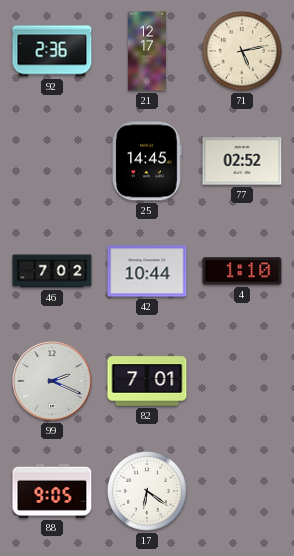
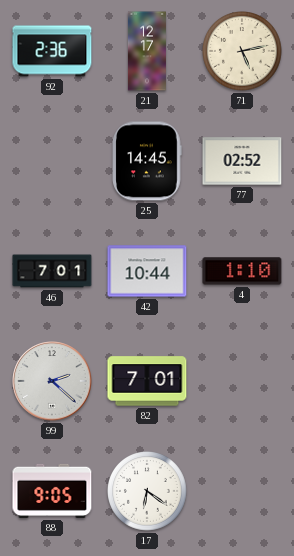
46: 7:02 -> 7:01 (52, 271)
99: 2:19 -> 2:22 (52, 381)
